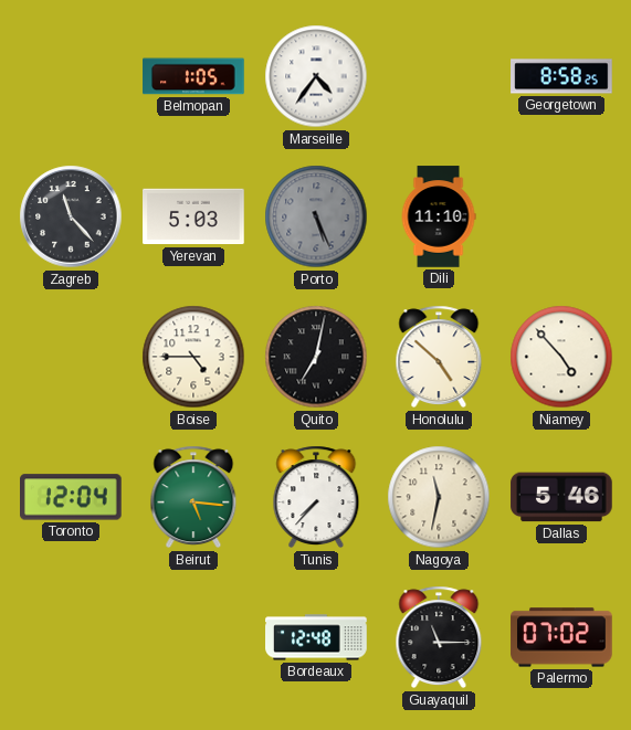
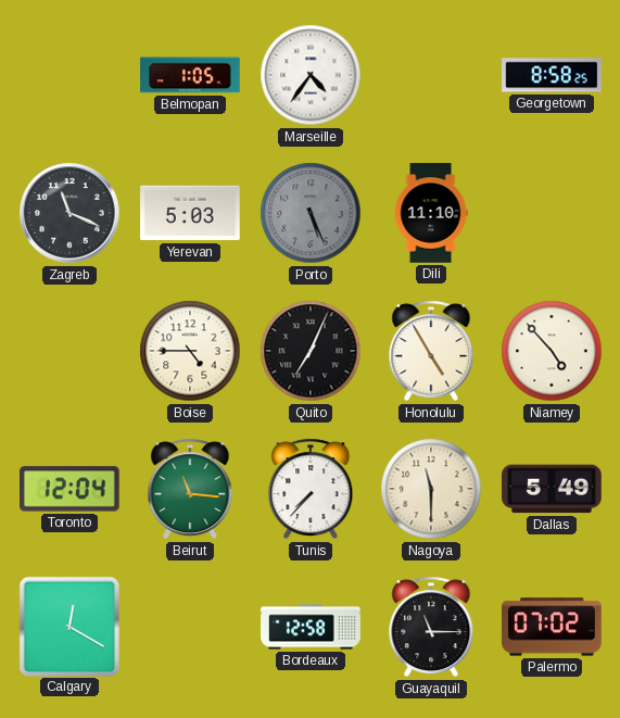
Zagreb: 11:23 -> 11:19 (69, 213)
Quito: 7:02 -> 7:04 (311, 351)
Honolulu: 4:52 -> 4:55 (431, 351)
Beirut: 5:16 -> 11:16 (190, 489)
Nagoya: 11:32 -> 11:30 (431, 489)
Dallas: 5:46 -> 5:49 (552, 489)
Calgary: none -> 12:20 (68, 626)
Bordeaux: 12:48 -> 12:58 (311, 627)
